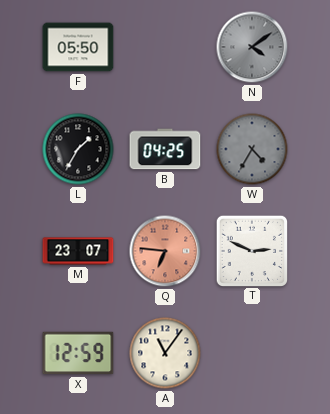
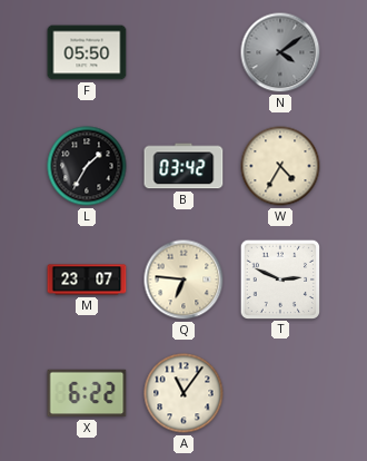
B: 04:25 -> 03:42 (183, 166)
W dial: grey -> cream (280, 166)
Q dial: salmon -> cream (183, 279)
X: 12:59 -> 6:22 (87, 393)
